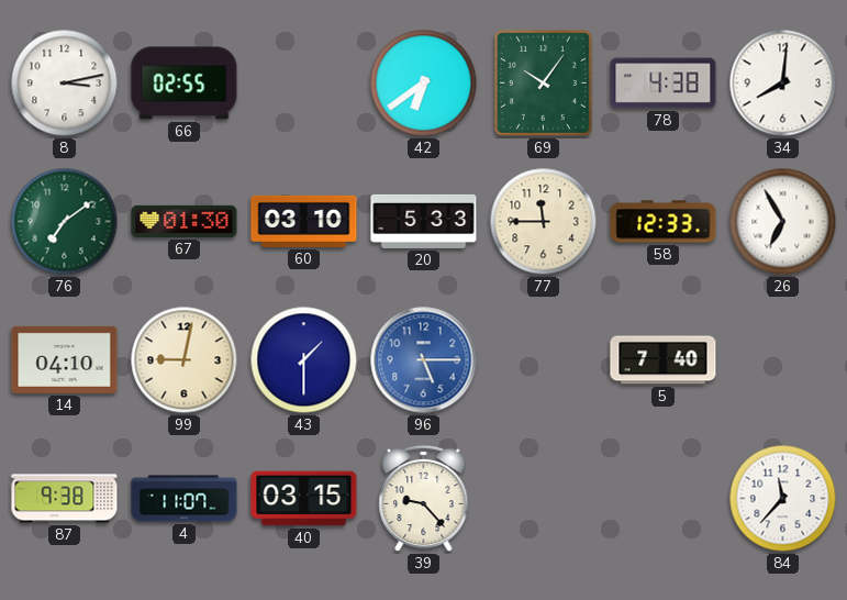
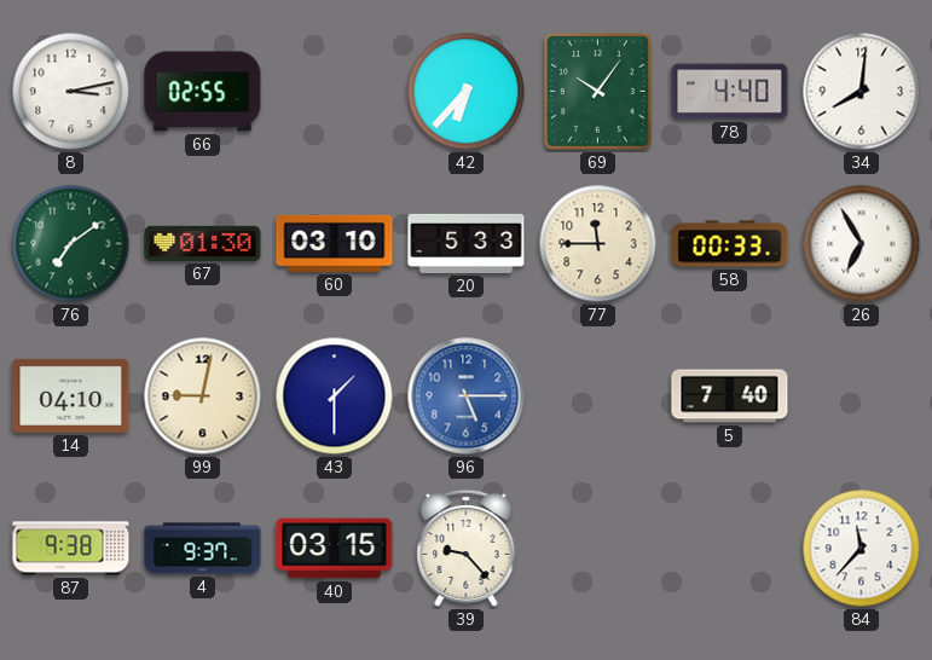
42: 6:39 -> 6:37 (467, 92)
78: 4:38 -> 4:40 (730, 92)
58: 12:33 -> 00:33 (730, 244)
4: 11:07 -> 9:37 (203, 549)
